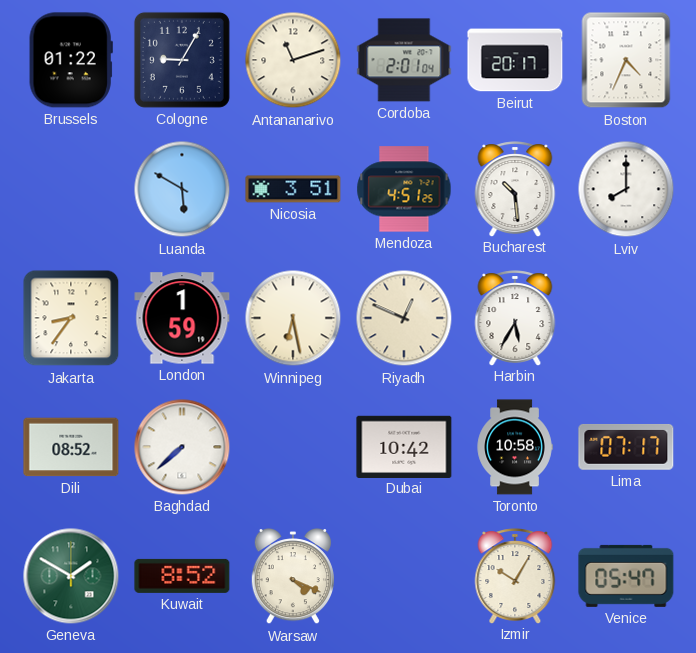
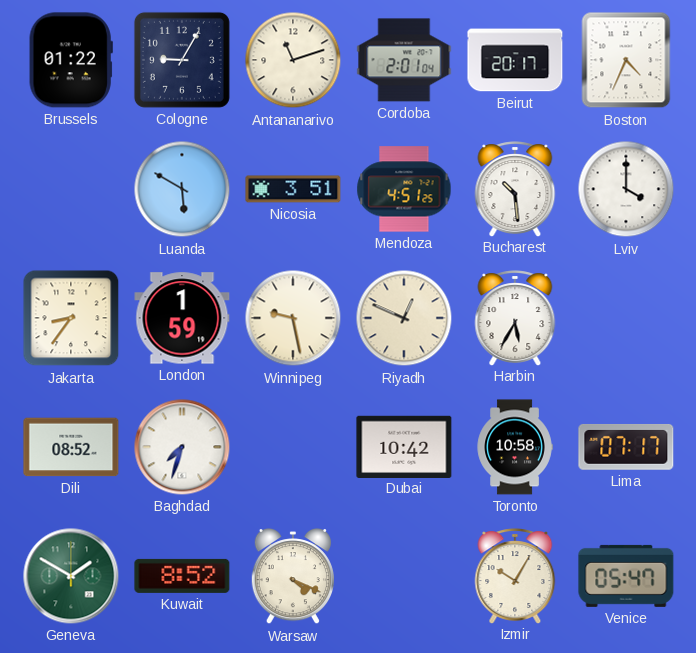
Lviv: 8:00 -> 4:00 (626, 189)
Winnipeg: 6:28 -> 9:28 (293, 318)
Baghdad: 7:38 -> 7:33 (182, 447)
